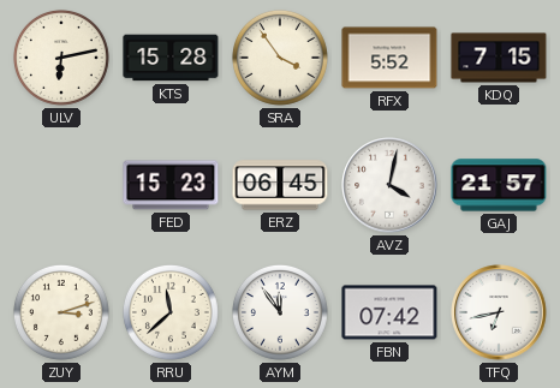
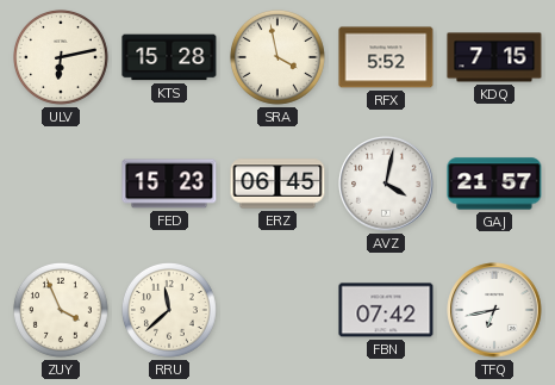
SRA: 3:54 -> 3:58 (277, 57)
ZUY: 3:12 -> 3:56 (61, 310)
AYM: 11:54 -> none (280, 312)
